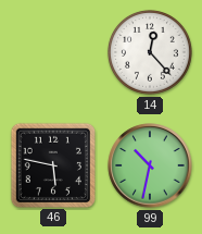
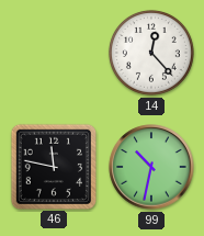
46: 5:47 -> 11:47 (53, 166)
